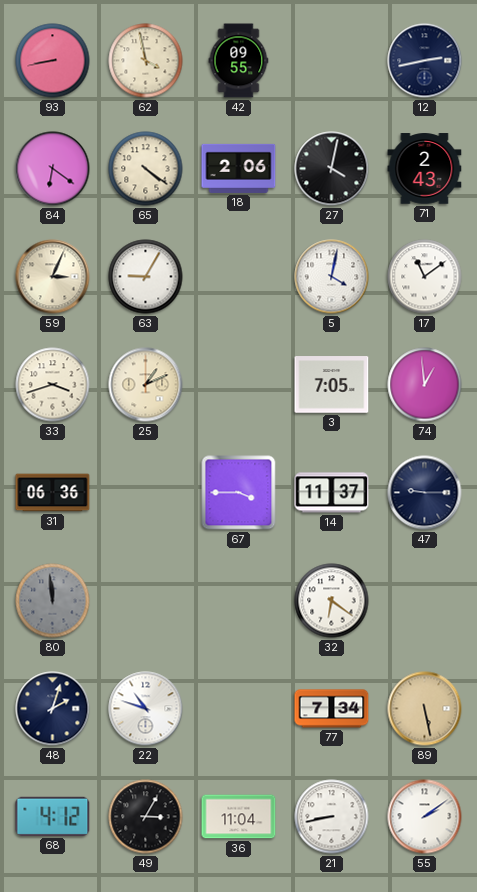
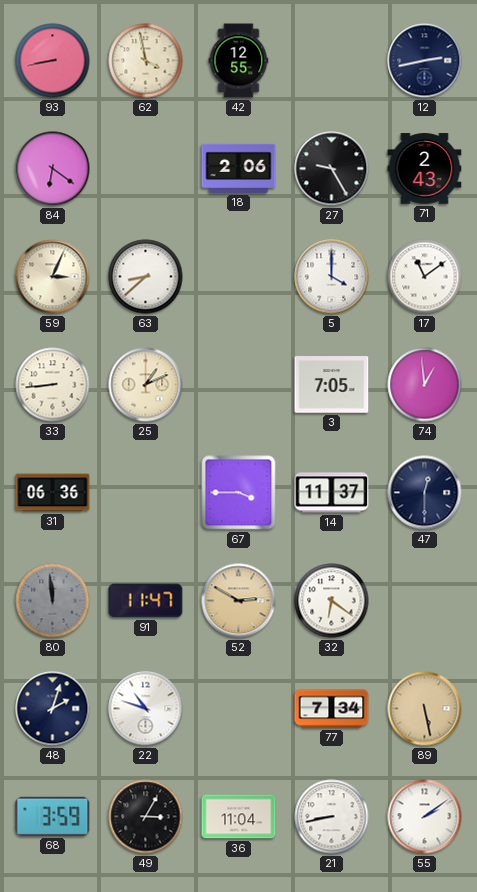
42: 09:55 -> 12:55 (239, 61)
65: 4:21 -> none (146, 169)
27: 4:02 -> 9:25 (332, 169)
63: 9:05 -> 8:38 (146, 277)
5: 4:02 -> 4:00 (332, 277)
33: 3:42 -> 8:44 (53, 385)
47: 9:15 -> 12:30 (425, 493)
91: none -> 11:47 (146, 601)
52: none -> 2:50 (239, 601)
68: 4:12 -> 3:59 (53, 816)
